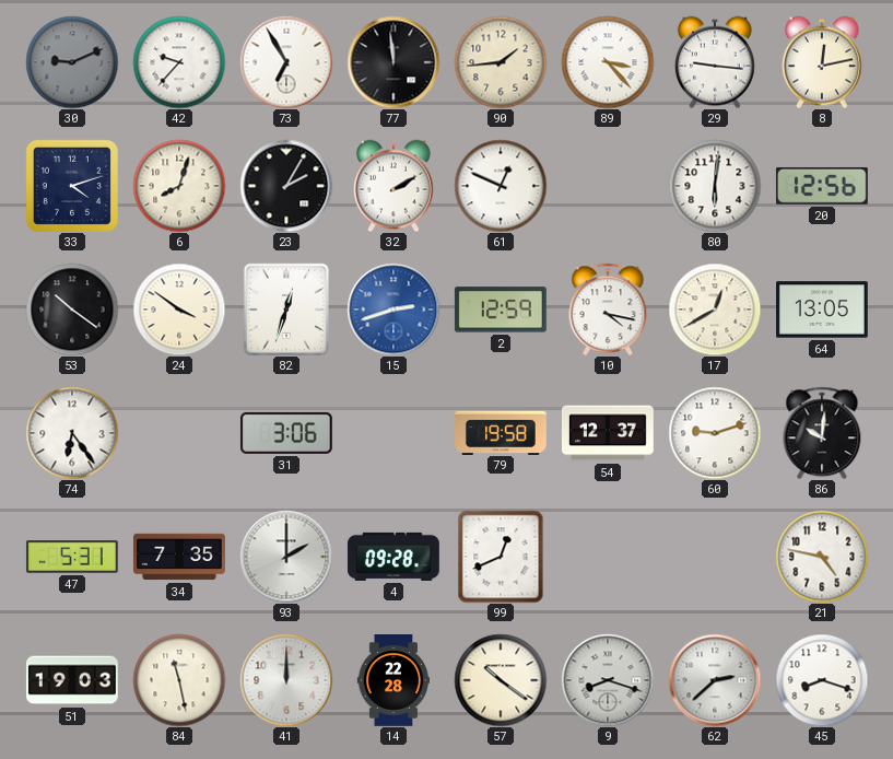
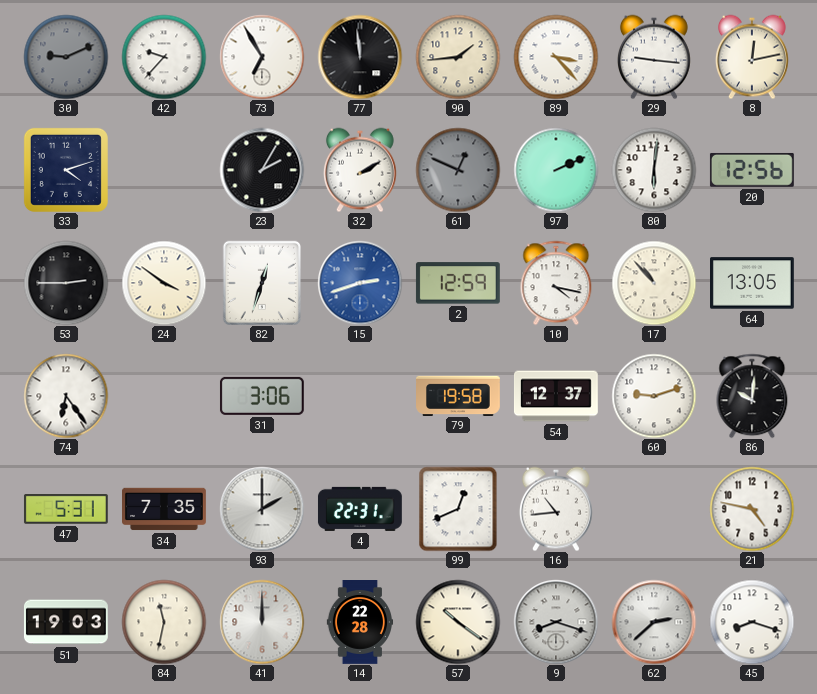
6: 8:03 -> none (179, 186)
61 dial: white -> grey (458, 170)
97: none -> 2:11 (556, 170)
53: 10:21 -> 2:45 (66, 283)
17: 12:40 -> 10:53 (654, 283)
4: 09:28 -> 22:31 (360, 509)
16: none -> 10:44 (556, 509)
84: 11:28 -> 11:32 (164, 622)
